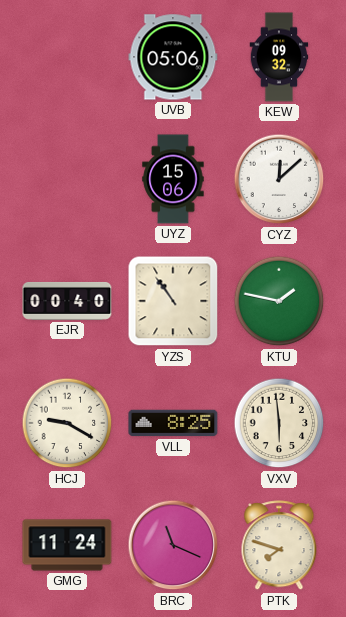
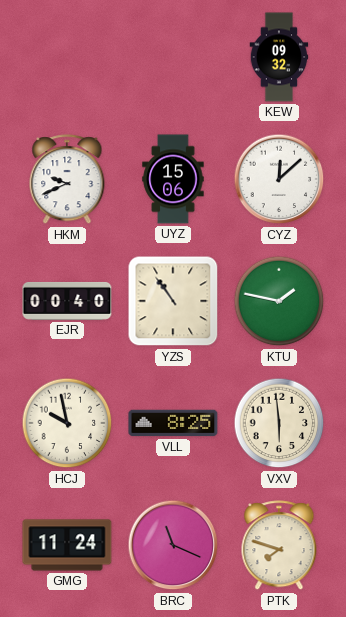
UVB: 05:06 -> none (173, 57)
HKM: none -> 9:41 (67, 180)
HCJ: 9:20 -> 9:58 (67, 423)
